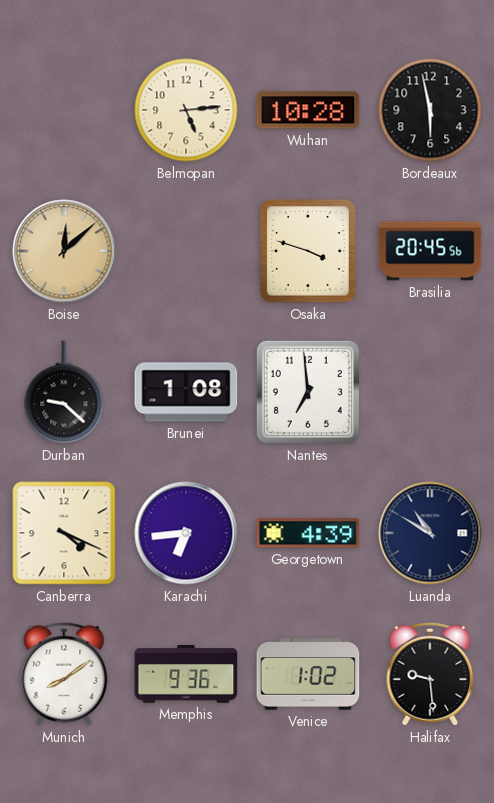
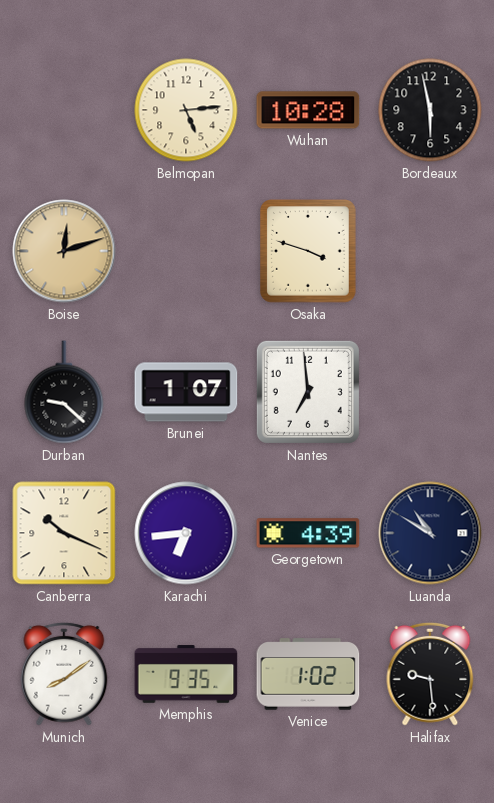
Boise: 12:08 -> 12:12 (64, 251)
Brasilia: 20:45 -> none (430, 251)
Brunei: 1:08 -> 1:07 (186, 392)
Canberra: 4:19 -> 10:19 (64, 533)
Memphis: 9:36 -> 9:35 (186, 674)
